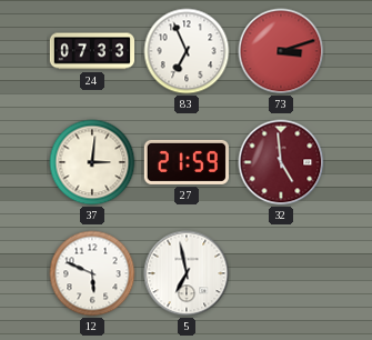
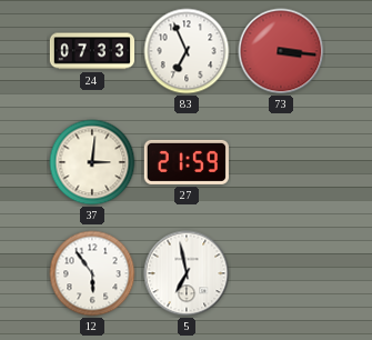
73: 3:12 -> 3:16 (281, 51)
32: 4:59 -> none (281, 162)
12: 5:49 -> 5:54 (92, 273)
